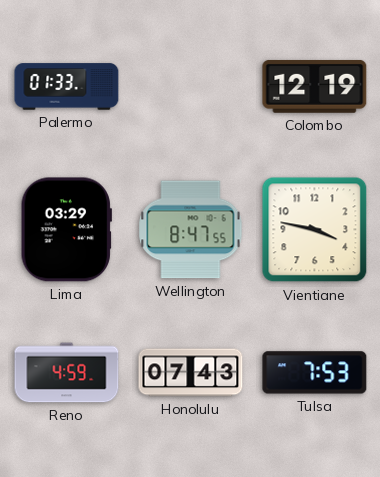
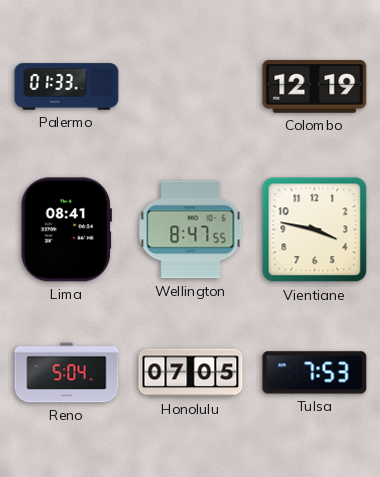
Lima: 03:29 -> 08:41 (66, 230)
Reno: 4:59 -> 5:04 (67, 373)
Honolulu: 07:43 -> 07:05 (191, 373)
